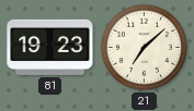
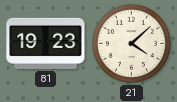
21: 7:08 -> 4:08 (131, 43)
